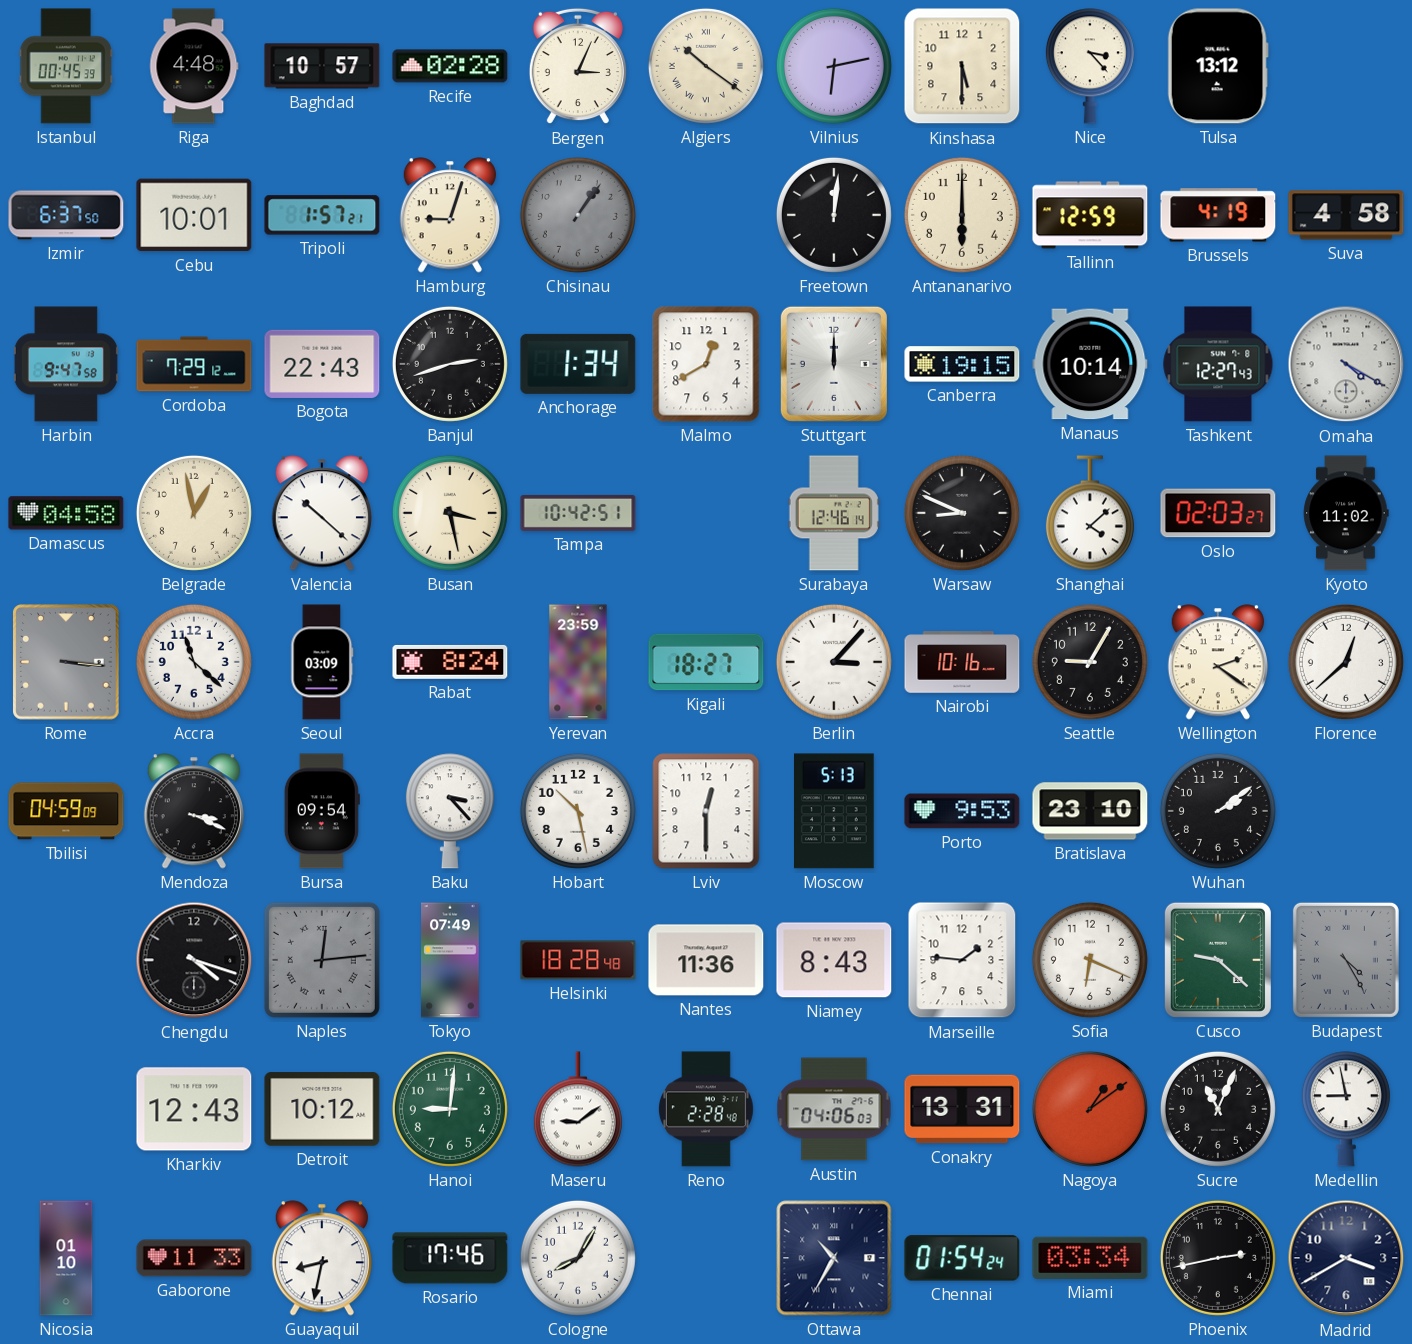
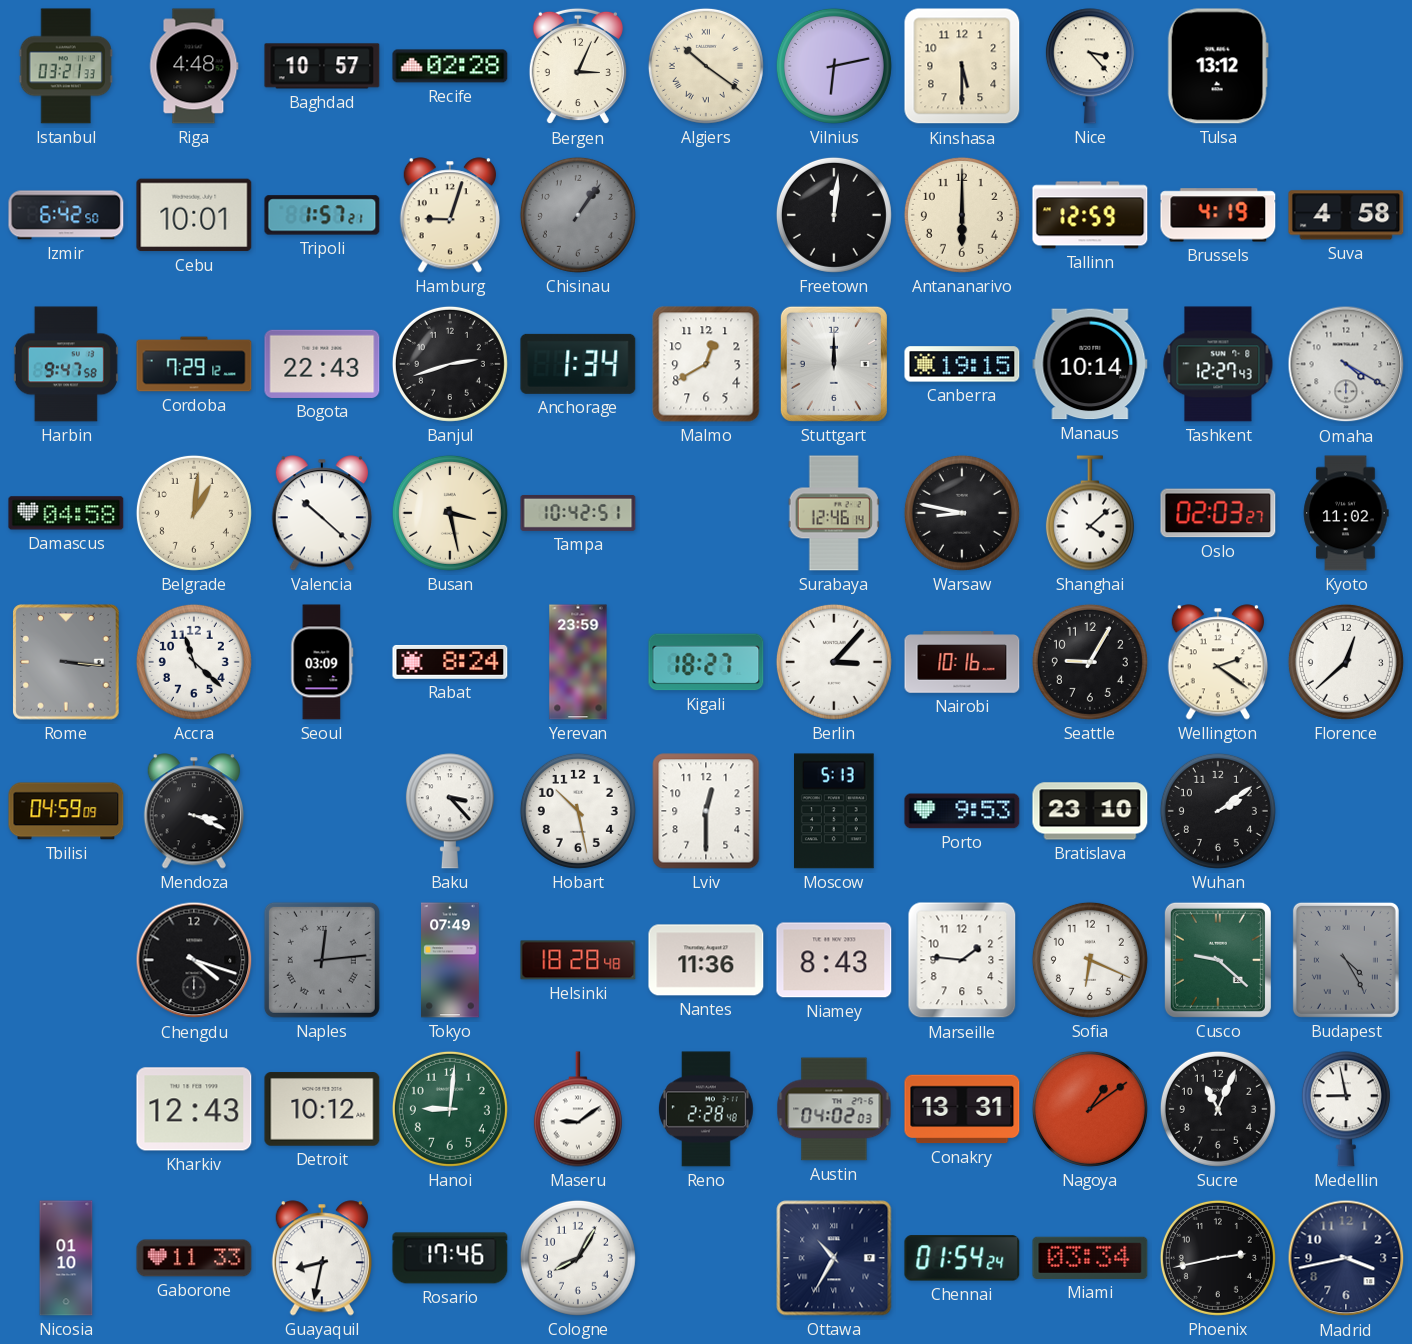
Istanbul: 00:45 -> 03:21 (66, 66)
Izmir: 6:37 -> 6:42 (66, 215)
Belgrade: 12:58 -> 1:01 (194, 513)
Warsaw: 8:49 -> 8:47 (962, 513)
Bursa: 09:54 -> none (322, 811)
Austin: 04:06 -> 04:02 (834, 1109)
Madrid: 3:40 -> 3:43 (1346, 1258)
